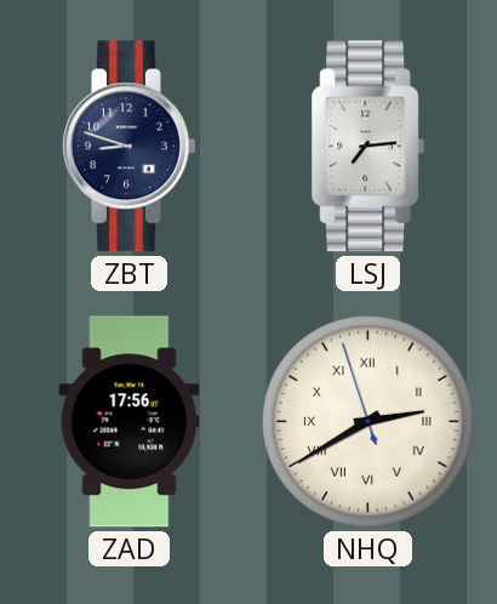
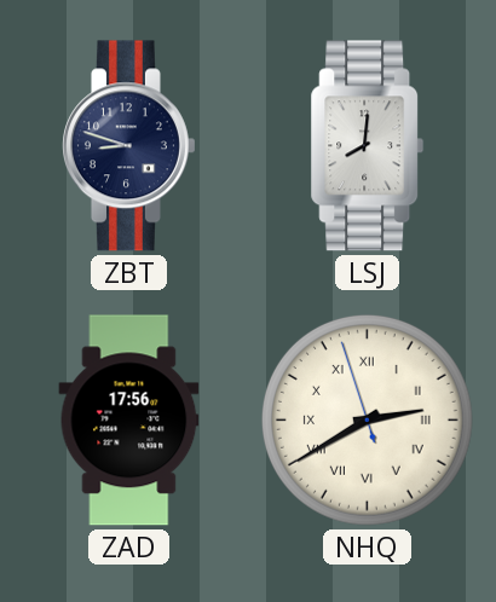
LSJ: 7:14 -> 8:01 (368, 146)
